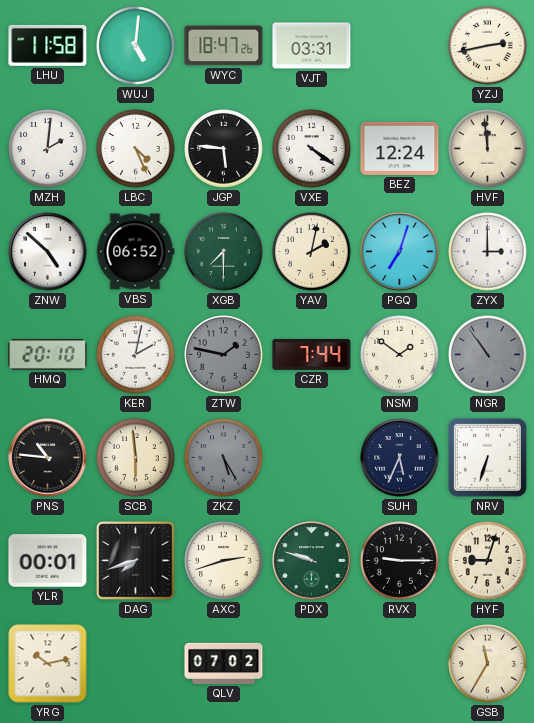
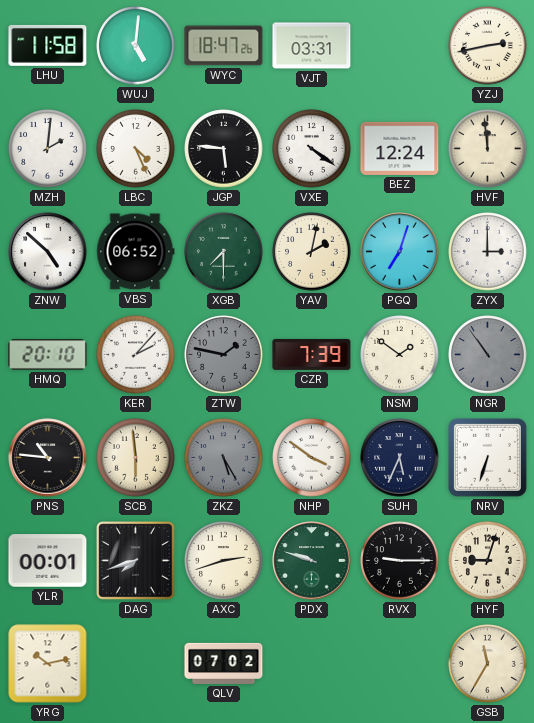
KER: 2:02 -> 2:07 (136, 355)
CZR: 7:44 -> 7:39 (312, 354)
NHP: none -> 3:51 (312, 458)
